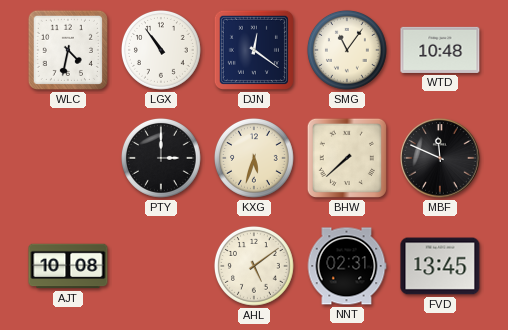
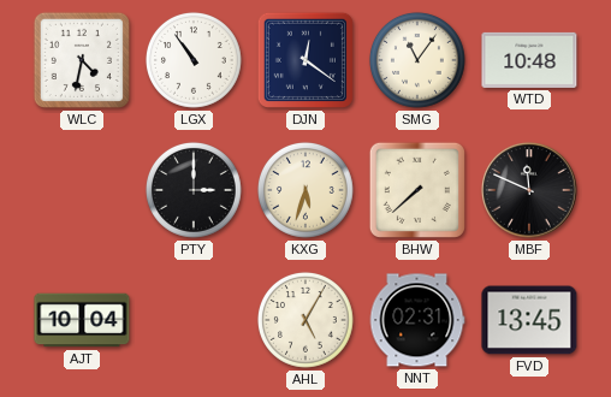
AJT: 10:08 -> 10:04 (82, 320)
AHL: 5:09 -> 5:05 (305, 320)
